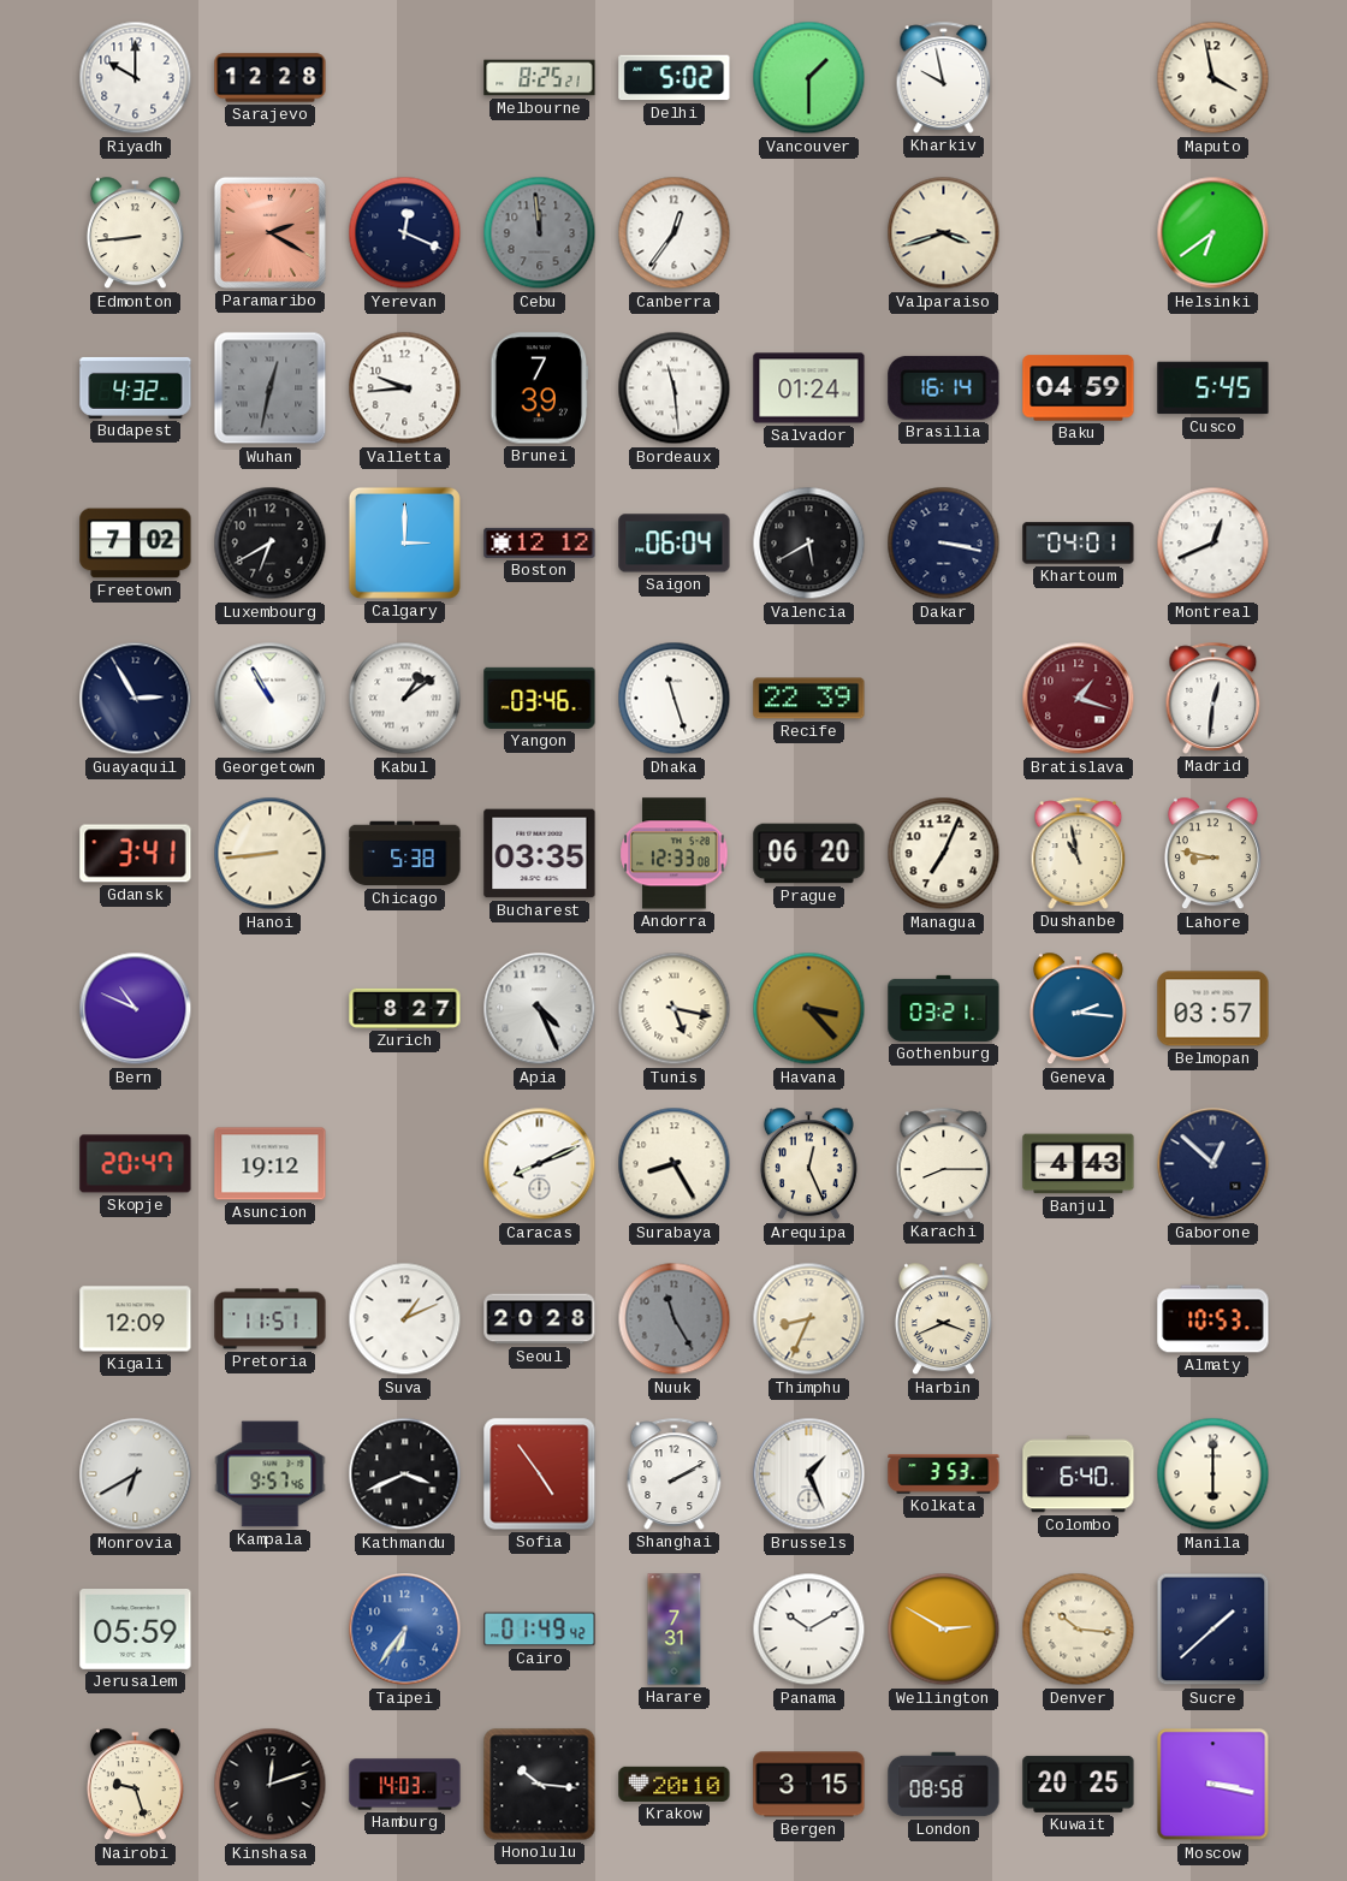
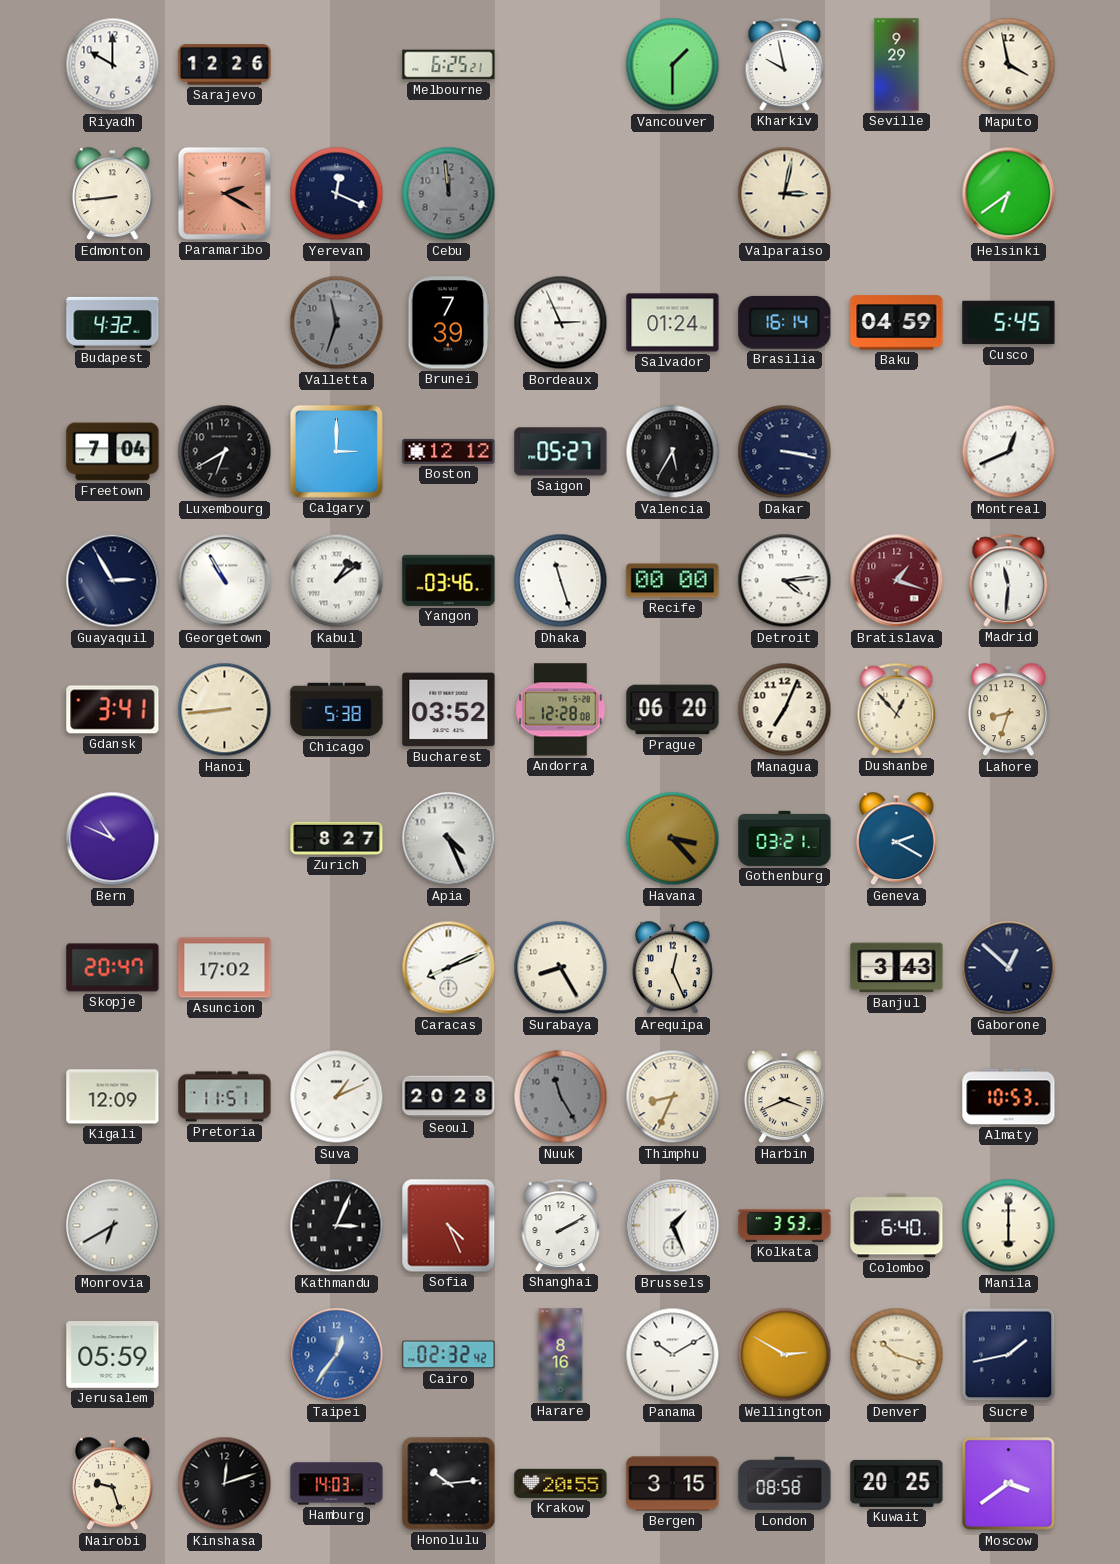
Sarajevo: 12:28 -> 12:26 (225, 65)
Melbourne: 8:25 -> 6:25 (449, 65)
Delhi: 5:02 -> none (675, 78)
Seville: none -> 9:29 (897, 65)
Canberra: 12:36 -> none (675, 233)
Valparaiso: 3:42 -> 3:02 (785, 194)
Wuhan: 12:32 -> none (271, 388)
Valletta: 9:44 -> 11:33 (337, 323)
Valletta dial: white -> grey (337, 323)
Bordeaux: 11:29 -> 2:56 (561, 323)
Freetown: 7:02 -> 7:04 (113, 452)
Saigon: 06:04 -> 05:27 (561, 452)
Valencia: 5:40 -> 5:35 (673, 452)
Khartoum: 04:01 -> none (1079, 544)
Recife: 22:39 -> 00:00 (673, 581)
Detroit: none -> 4:14 (785, 581)
Madrid: 12:31 -> 11:31 (1009, 580)
Bucharest: 03:35 -> 03:52 (449, 710)
Andorra: 12:33 -> 12:28 (561, 710)
Dushanbe: 10:58 -> 12:53 (897, 709)
Lahore: 8:47 -> 8:33 (1008, 710)
Tunis: 5:17 -> none (675, 1009)
Geneva: 2:16 -> 2:20 (896, 839)
Belmopan: 03:57 -> none (1214, 1009)
Asuncion: 19:12 -> 17:02 (225, 968)
Karachi: 8:15 -> none (944, 1163)
Banjul: 4:43 -> 3:43 (897, 968)
Kampala: 9:57 -> none (271, 1474)
Kathmandu: 3:41 -> 3:04 (337, 1226)
Sofia: 4:54 -> 4:26 (449, 1226)
Taipei: 6:36 -> 12:36 (337, 1355)
Cairo: 01:49 -> 02:32 (449, 1355)
Harare: 7:31 -> 8:16 (561, 1355)
Denver: 10:16 -> 10:18 (897, 1355)
Sucre: 1:38 -> 1:43 (1009, 1355)
Honolulu: 10:16 -> 10:14 (449, 1484)
Krakow: 20:10 -> 20:55 (561, 1483)
Moscow: 3:17 -> 3:39 (1009, 1484)
